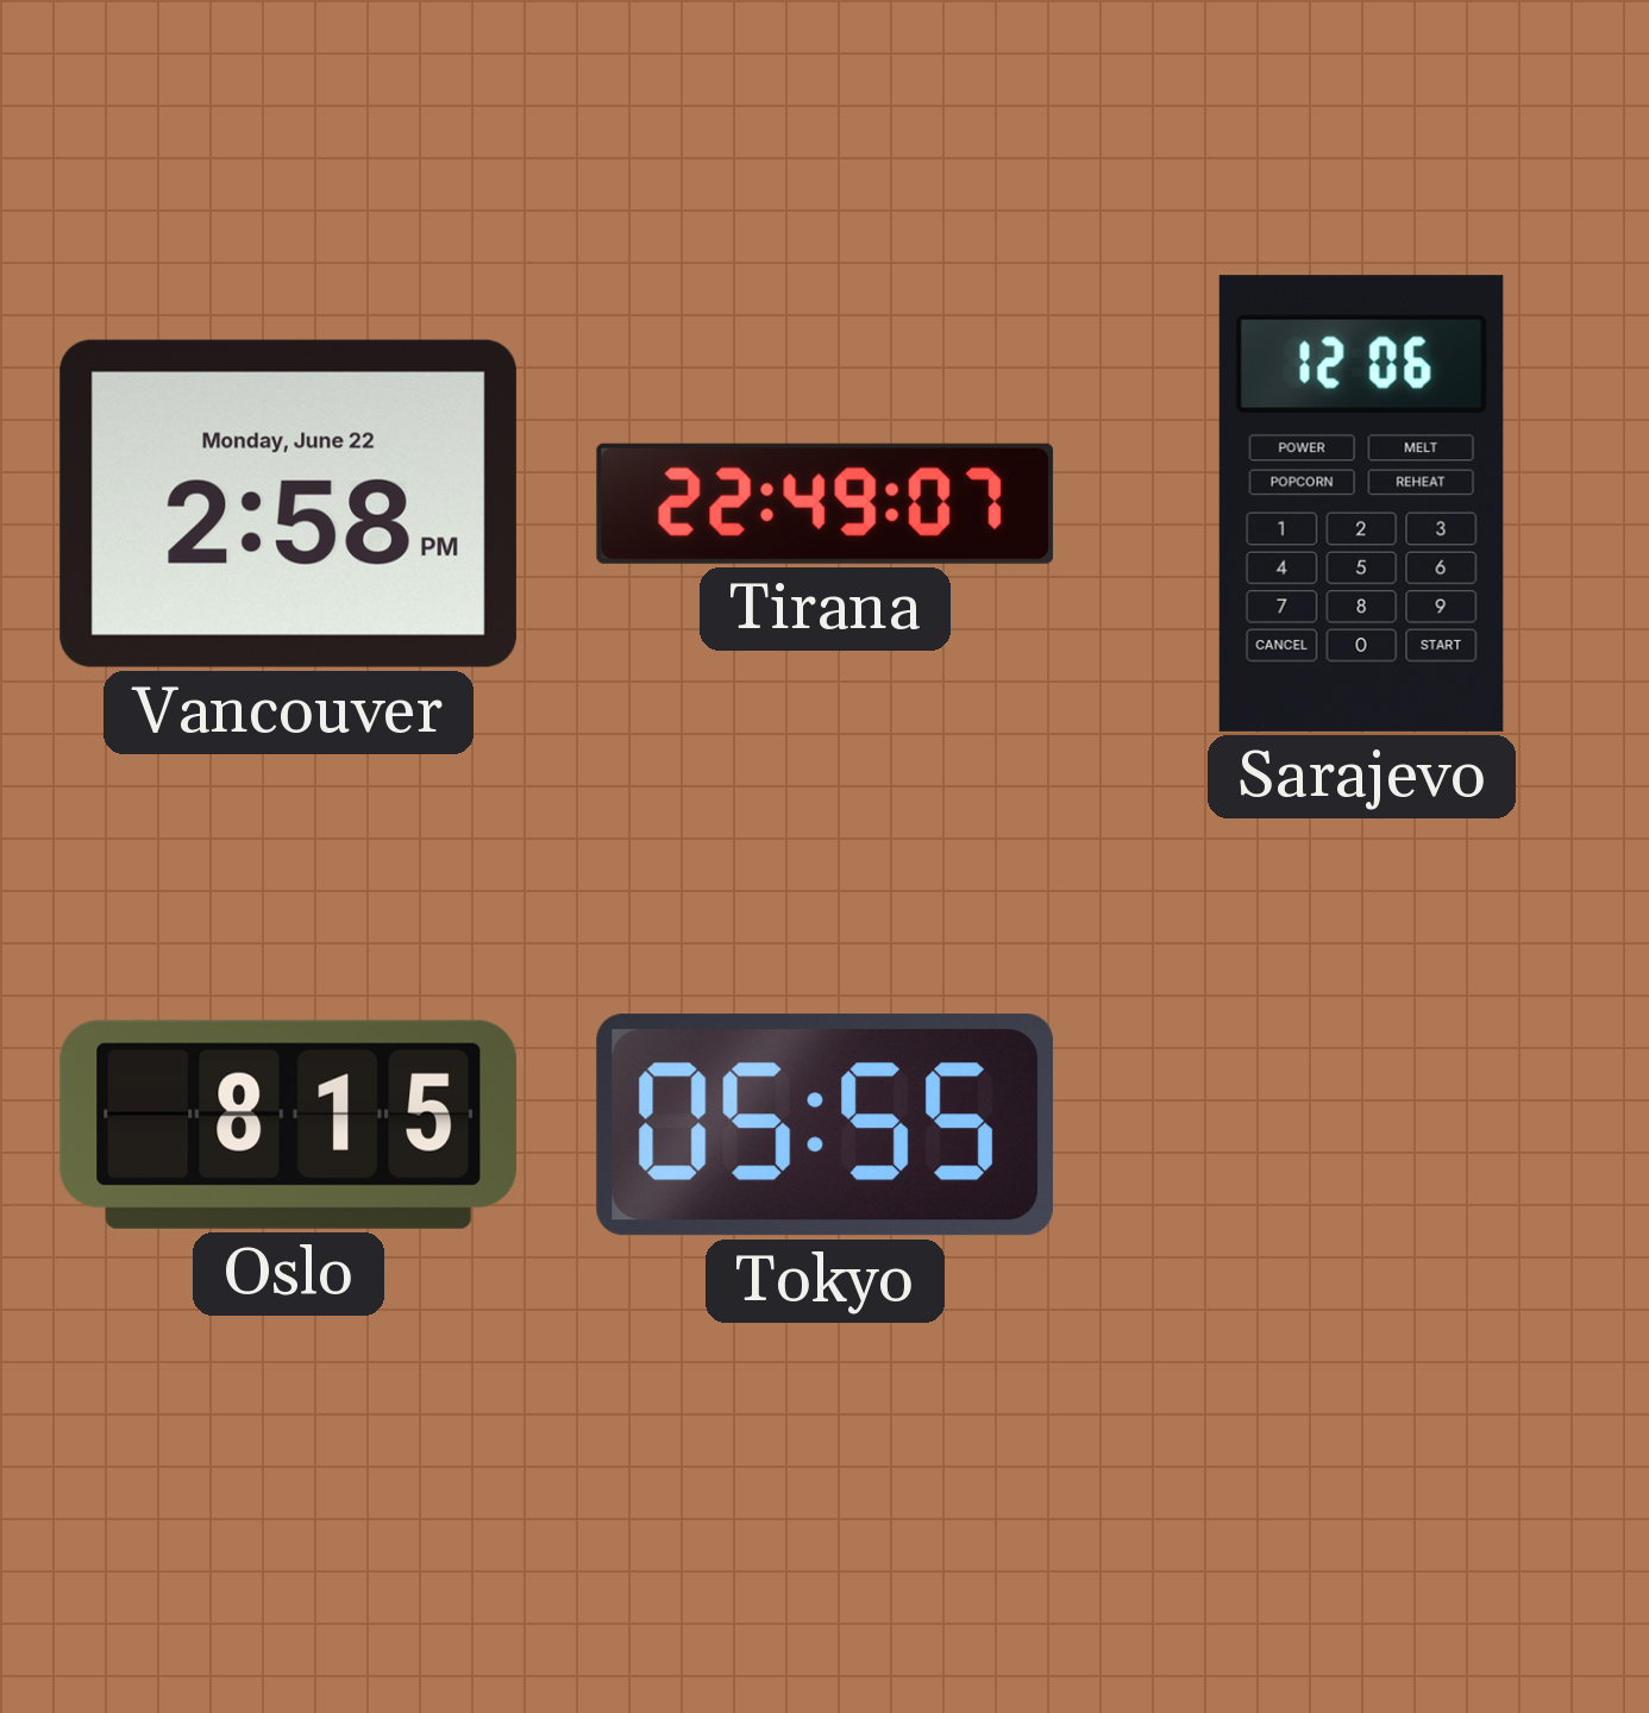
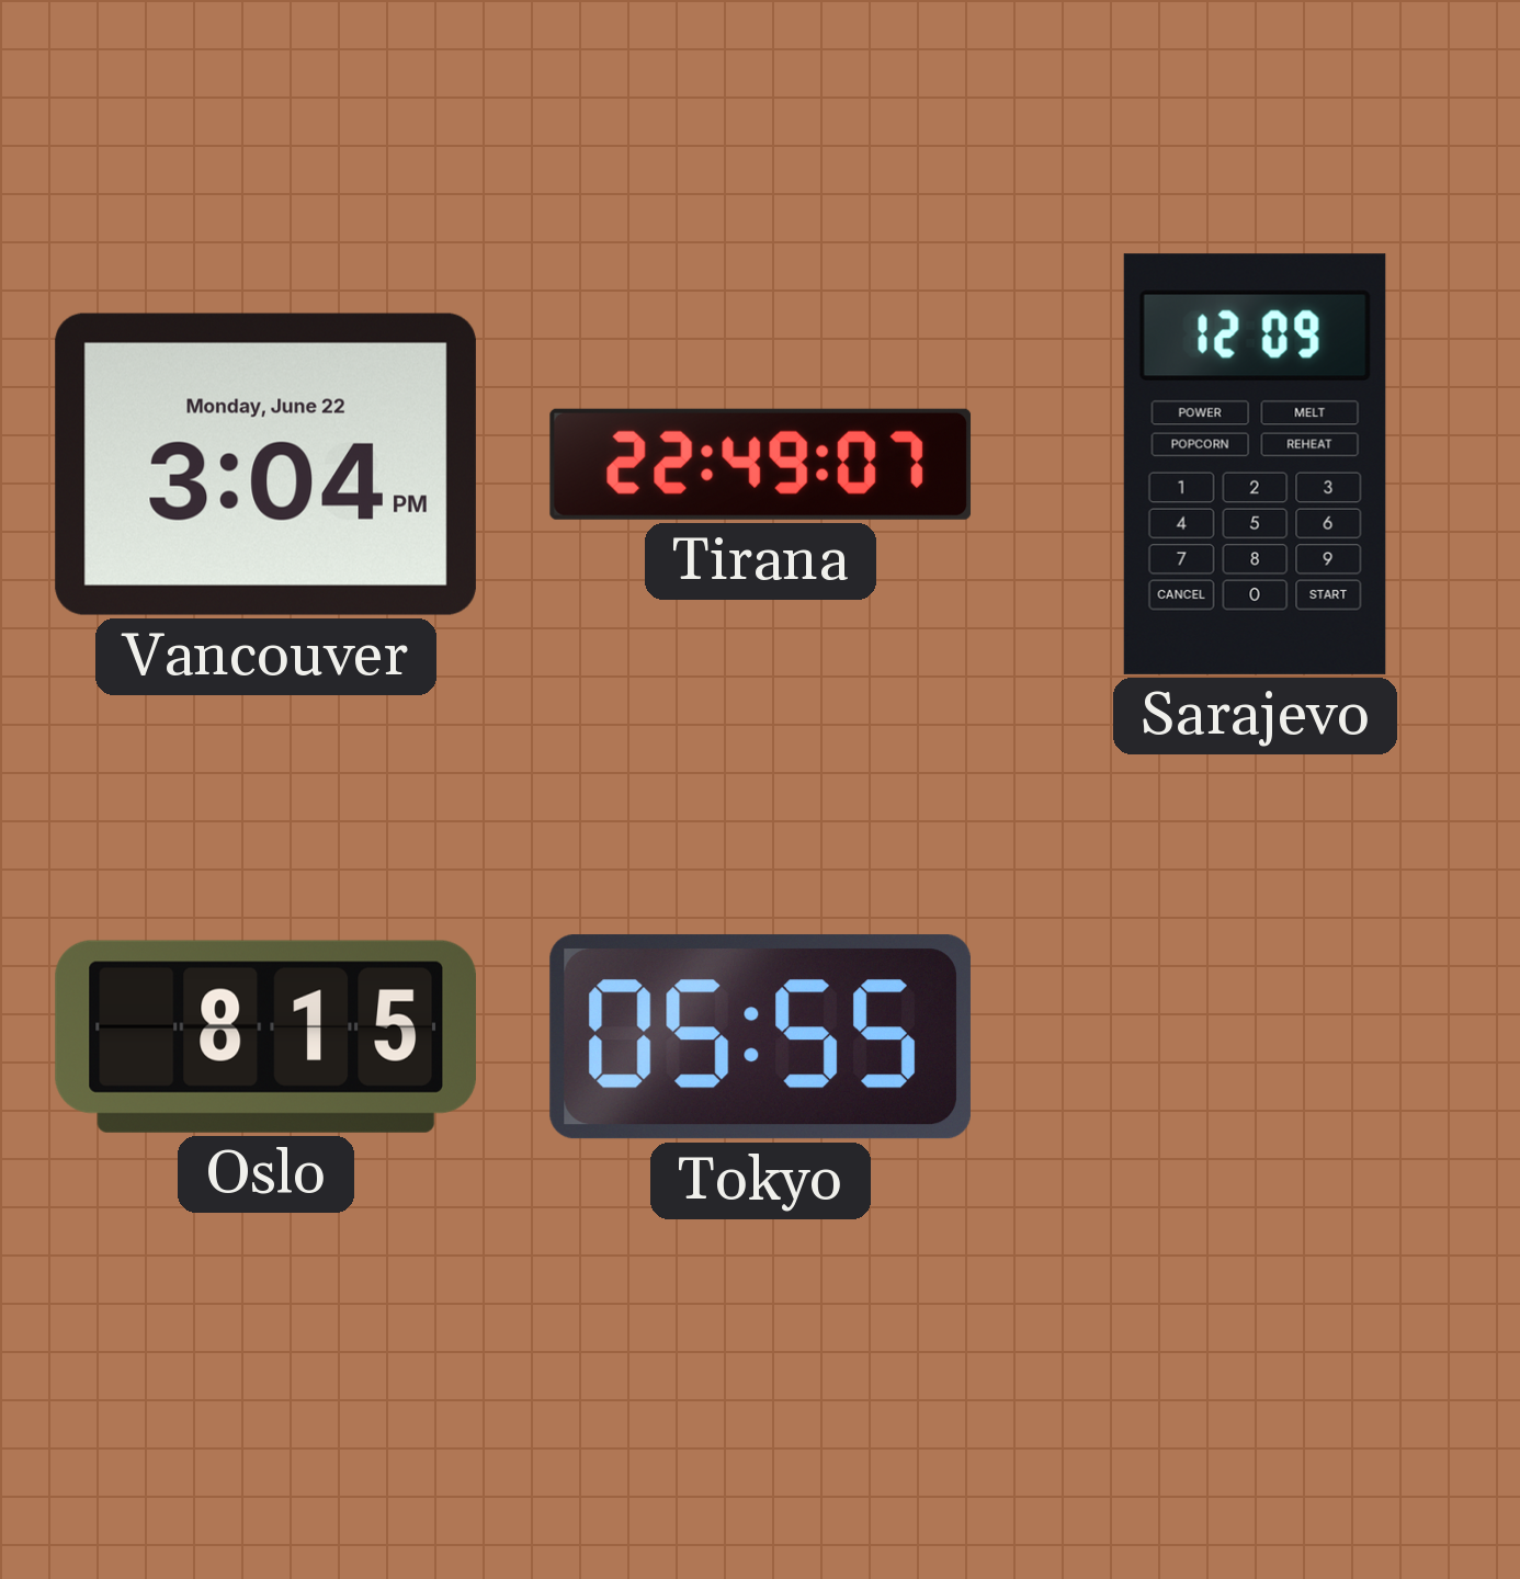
Vancouver: 2:58 -> 3:04 (265, 464)
Sarajevo: 12:06 -> 12:09 (1255, 464)
